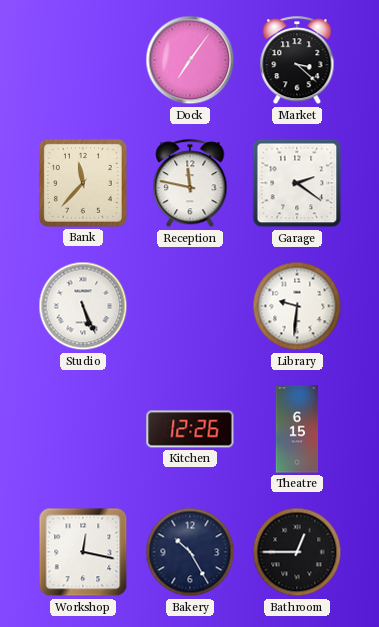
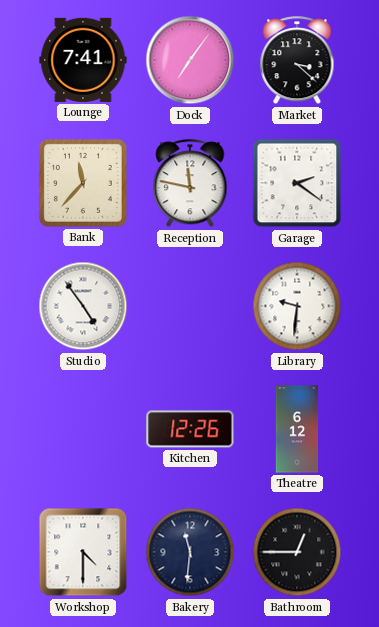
Lounge: none -> 7:41 (83, 60)
Studio: 5:26 -> 4:54 (83, 306)
Theatre: 6:15 -> 6:12 (297, 429)
Workshop: 12:17 -> 4:30 (83, 552)
Bakery: 10:25 -> 11:31 (190, 552)
